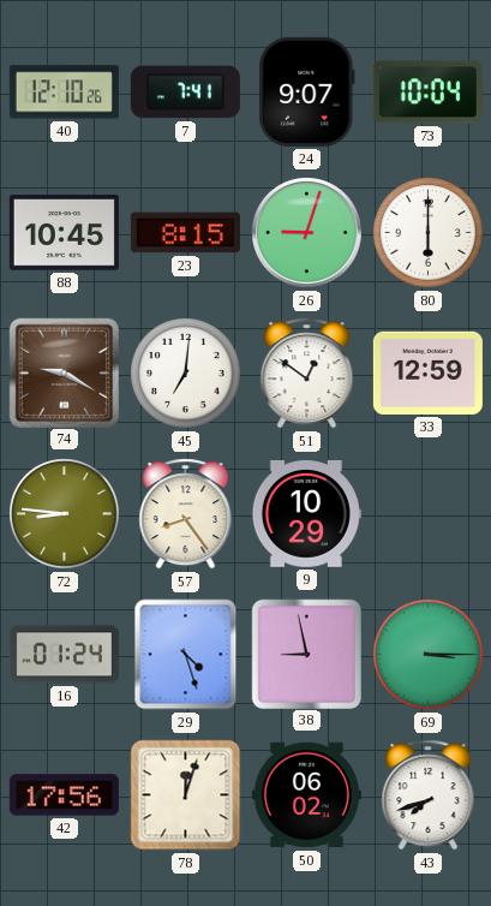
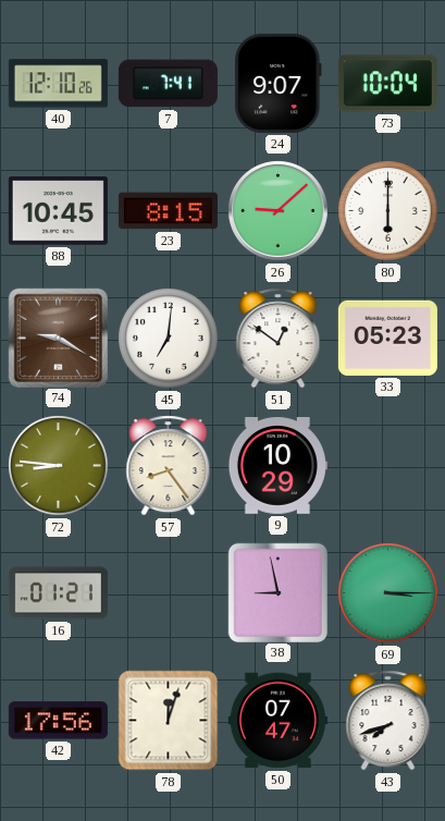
26: 9:03 -> 9:08 (279, 211)
33: 12:59 -> 05:23 (387, 338)
16: 01:24 -> 01:21 (58, 593)
29: 4:27 -> none (186, 655)
50: 06:02 -> 07:47 (277, 721)
